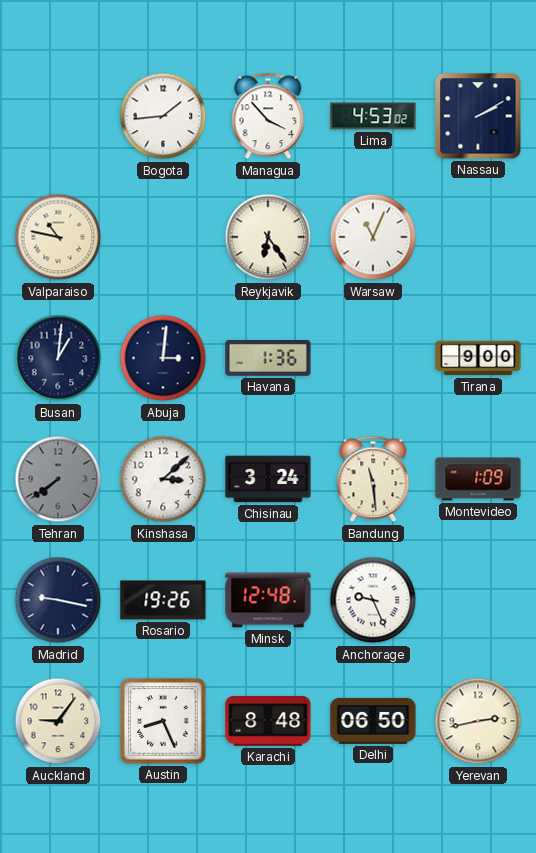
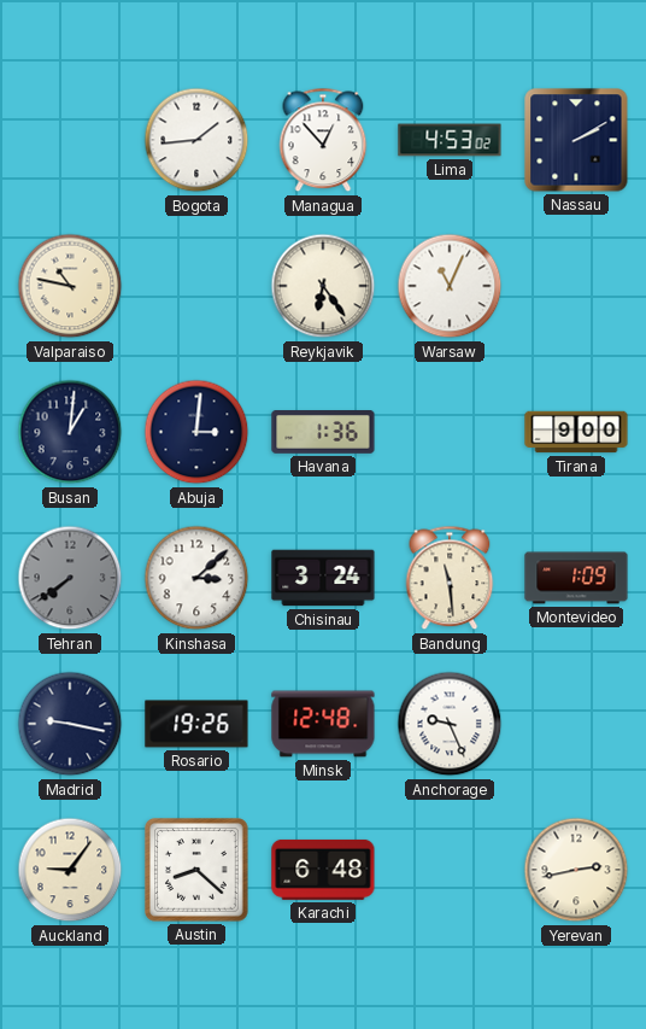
Managua: 3:53 -> 12:53 (323, 140)
Austin: 8:26 -> 8:22 (196, 870)
Karachi: 8:48 -> 6:48 (323, 870)
Delhi: 06:50 -> none (373, 721)
